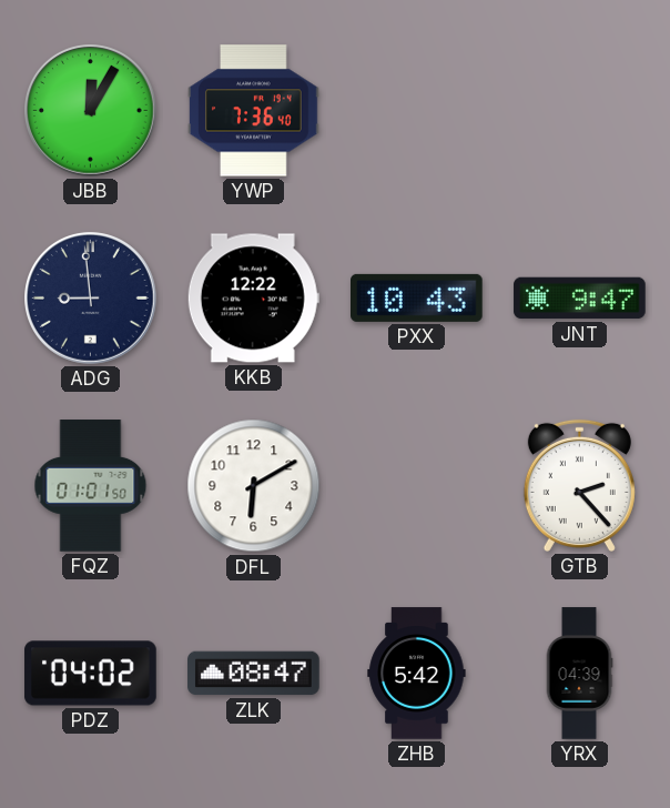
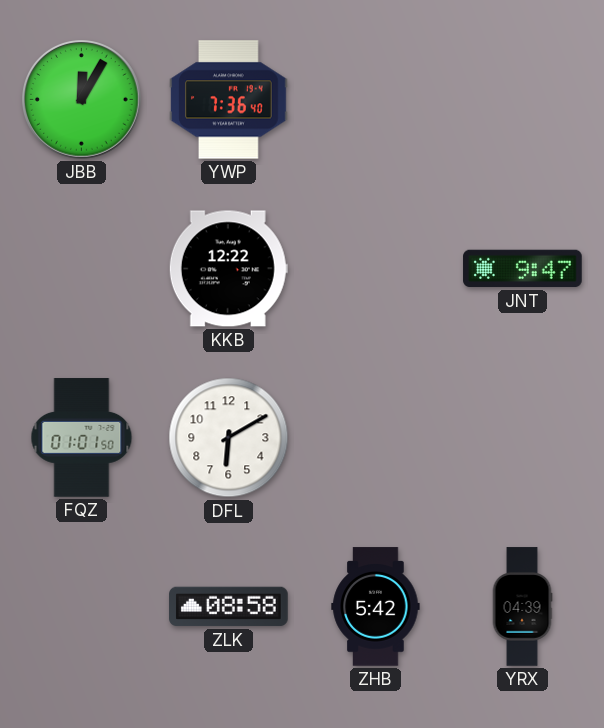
ADG: 8:59 -> none (91, 299)
PXX: 10:43 -> none (417, 297)
GTB: 2:23 -> none (579, 485)
PDZ: 04:02 -> none (91, 674)
ZLK: 08:47 -> 08:58 (229, 607)
